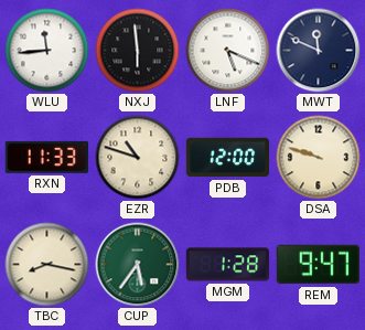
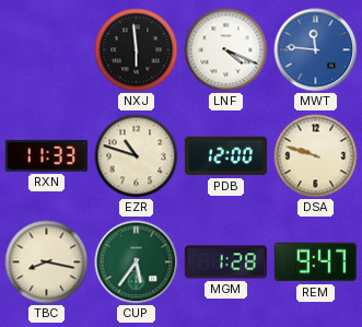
WLU: 11:44 -> none (47, 51)
LNF: 5:19 -> 4:19 (226, 50)
MWT: 11:49 -> 11:46 (316, 50)
MWT dial: navy -> blue (316, 50)
